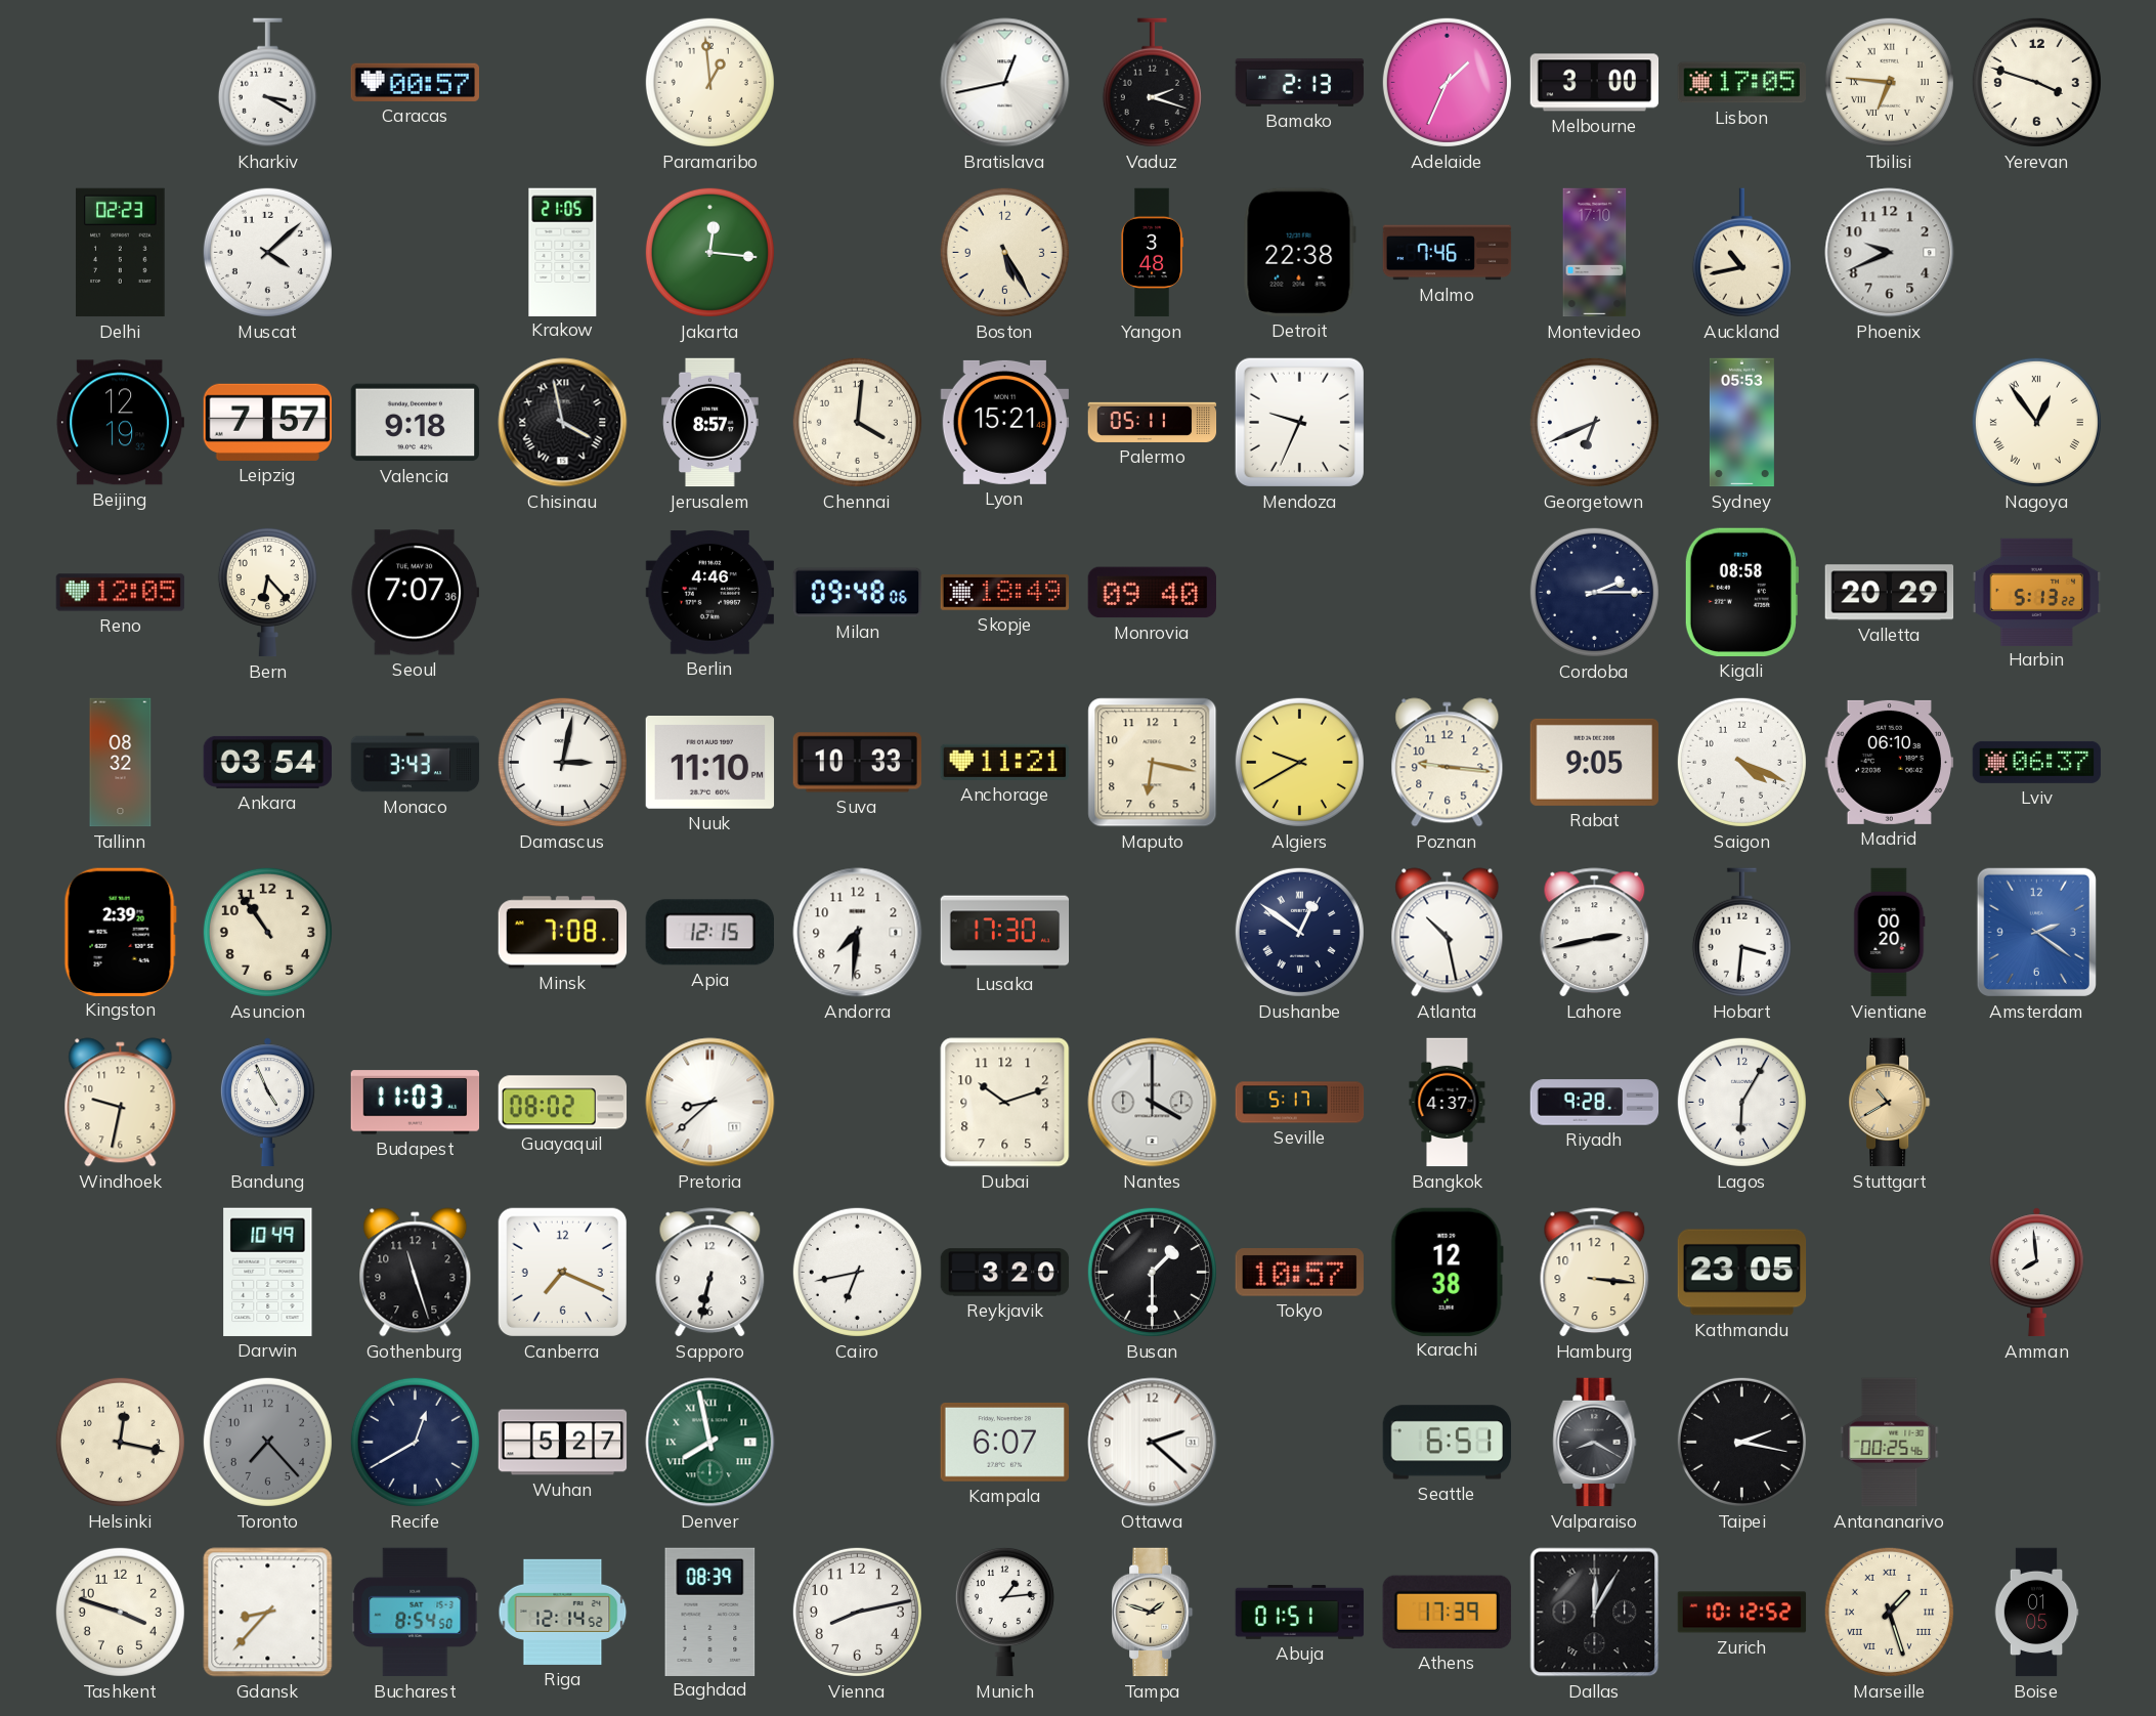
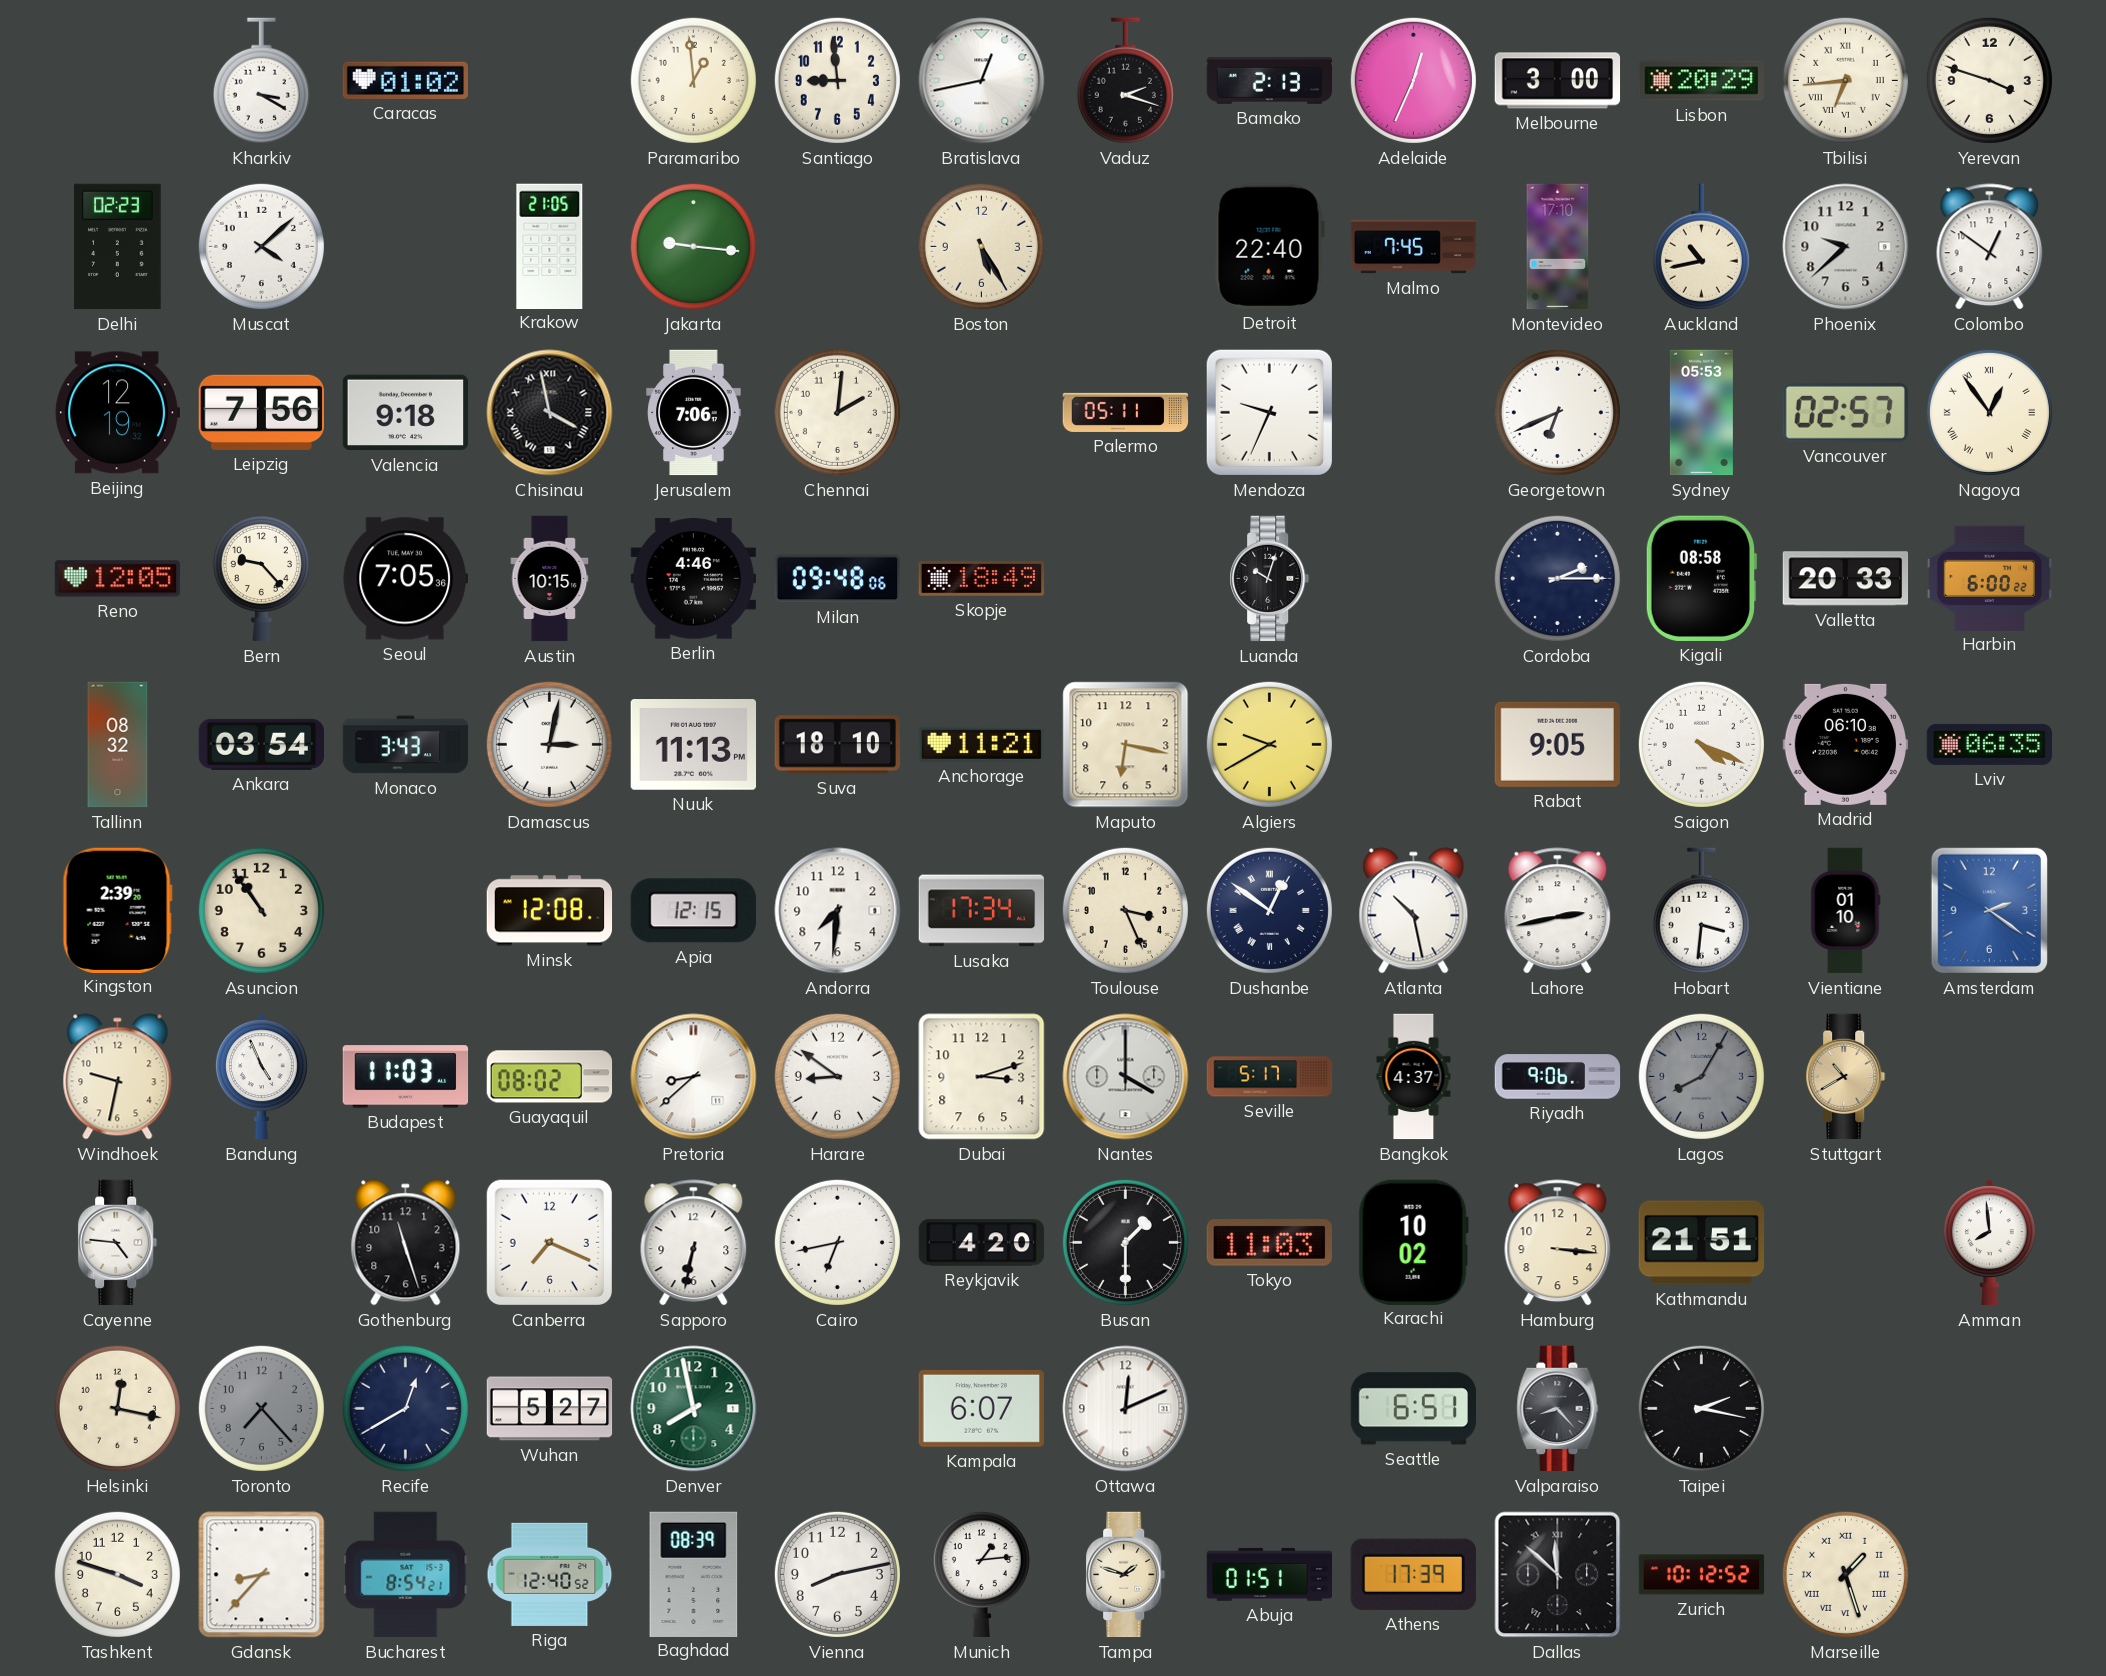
Caracas: 00:57 -> 01:02 (405, 80)
Santiago: none -> 8:59 (837, 80)
Adelaide: 1:34 -> 12:34 (1413, 80)
Lisbon: 17:05 -> 20:29 (1702, 81)
Tbilisi: 6:46 -> 6:44 (1845, 80)
Jakarta: 12:16 -> 9:16 (693, 246)
Yangon: 3:48 -> none (1151, 253)
Detroit: 22:38 -> 22:40 (1269, 246)
Malmo: 7:46 -> 7:45 (1414, 247)
Phoenix: 9:41 -> 9:38 (1846, 247)
Colombo: none -> 12:51 (1990, 247)
Leipzig: 7:57 -> 7:56 (261, 412)
Jerusalem: 8:57 -> 7:06 (694, 413)
Chennai: 4:01 -> 2:01 (837, 412)
Lyon: 15:21 -> none (1005, 422)
Vancouver: none -> 02:57 (1845, 412)
Bern: 6:23 -> 9:23 (261, 578)
Seoul: 7:07 -> 7:05 (405, 579)
Austin: none -> 10:15 (550, 579)
Monrovia: 09:40 -> none (1152, 593)
Luanda: none -> 10:03 (1270, 579)
Valletta: 20:29 -> 20:33 (1846, 579)
Harbin: 5:13 -> 6:00 (1990, 578)
Nuuk: 11:10 -> 11:13 (694, 745)
Suva: 10:33 -> 18:10 (837, 745)
Poznan: 9:16 -> none (1448, 763)
Lviv: 06:37 -> 06:35 (1990, 744)
Minsk: 7:08 -> 12:08 (550, 911)
Lusaka: 17:30 -> 17:34 (982, 911)
Toulouse: none -> 3:26 (1125, 910)
Vientiane: 00:20 -> 01:10 (1846, 911)
Harare: none -> 8:51 (837, 1076)
Dubai: 10:12 -> 3:12 (982, 1077)
Riyadh: 9:28 -> 9:06 (1558, 1077)
Lagos: 6:05 -> 8:05 (1701, 1076)
Lagos dial: white -> grey (1701, 1076)
Cayenne: none -> 4:46 (118, 1243)
Darwin: 10:49 -> none (268, 1272)
Reykjavik: 3:20 -> 4:20 (982, 1243)
Tokyo: 10:57 -> 11:03 (1269, 1243)
Karachi: 12:38 -> 10:02 (1413, 1242)
Kathmandu: 23:05 -> 21:51 (1702, 1243)
Denver numerals: Roman -> Arabic (694, 1409)
Ottawa: 2:22 -> 12:11 (1126, 1409)
Valparaiso: 8:20 -> 8:23 (1558, 1409)
Antananarivo: 00:25 -> none (1890, 1443)
Bucharest: 8:54:50 -> 8:54:21 (406, 1575)
Riga: 12:14 -> 12:40 (550, 1574)
Dallas: 12:05 -> 11:52 (1558, 1575)
Boise: 01:05 -> none (2036, 1613)
